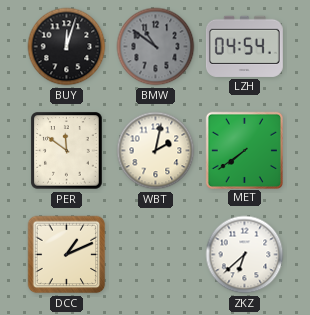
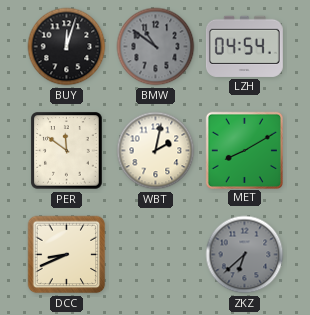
MET: 7:39 -> 8:10 (244, 150)
DCC: 1:11 -> 8:41 (67, 255)
ZKZ dial: white -> grey (245, 255)
